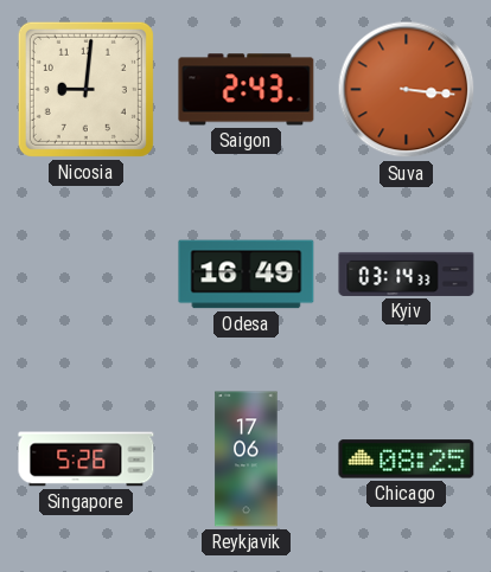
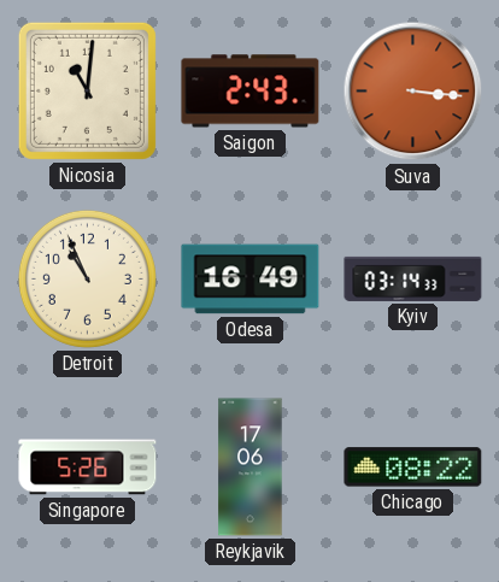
Nicosia: 9:01 -> 11:01 (87, 90)
Detroit: none -> 10:56 (87, 278)
Chicago: 08:25 -> 08:22 (413, 468)
